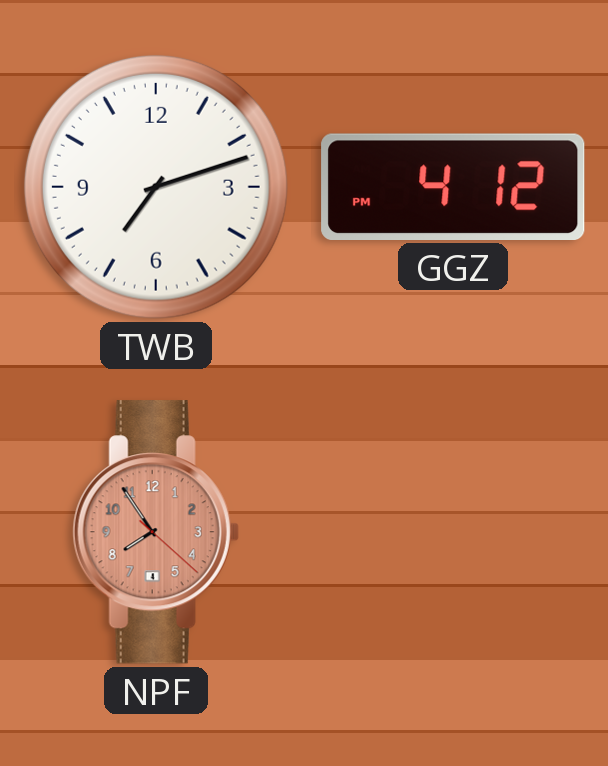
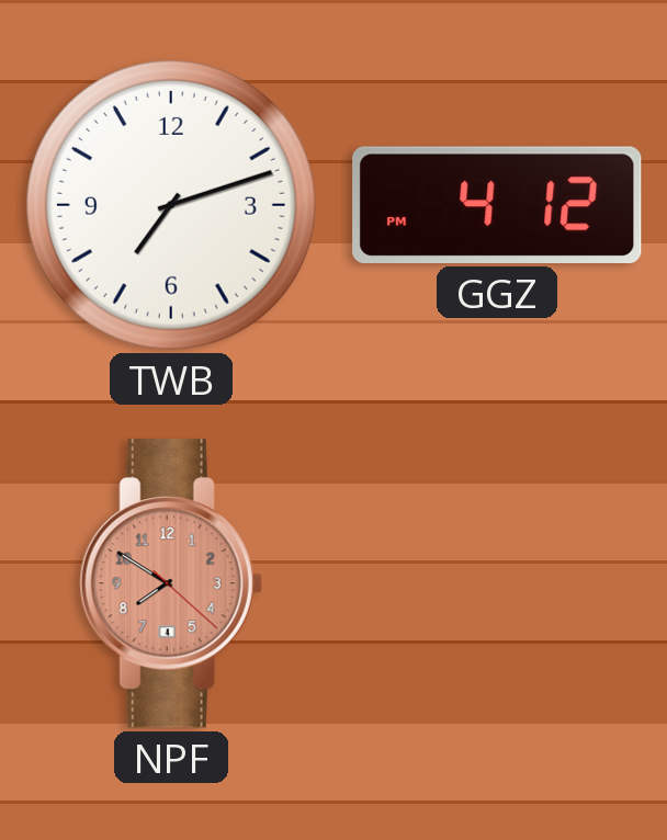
NPF: 7:54 -> 7:50 (171, 583)
